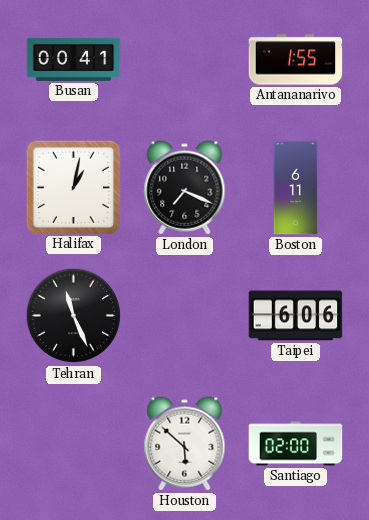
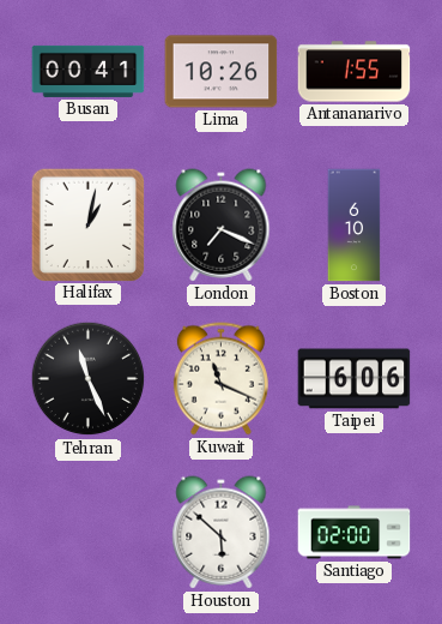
Lima: none -> 10:26 (222, 72)
Boston: 6:11 -> 6:10 (355, 226)
Kuwait: none -> 11:19 (220, 379)
